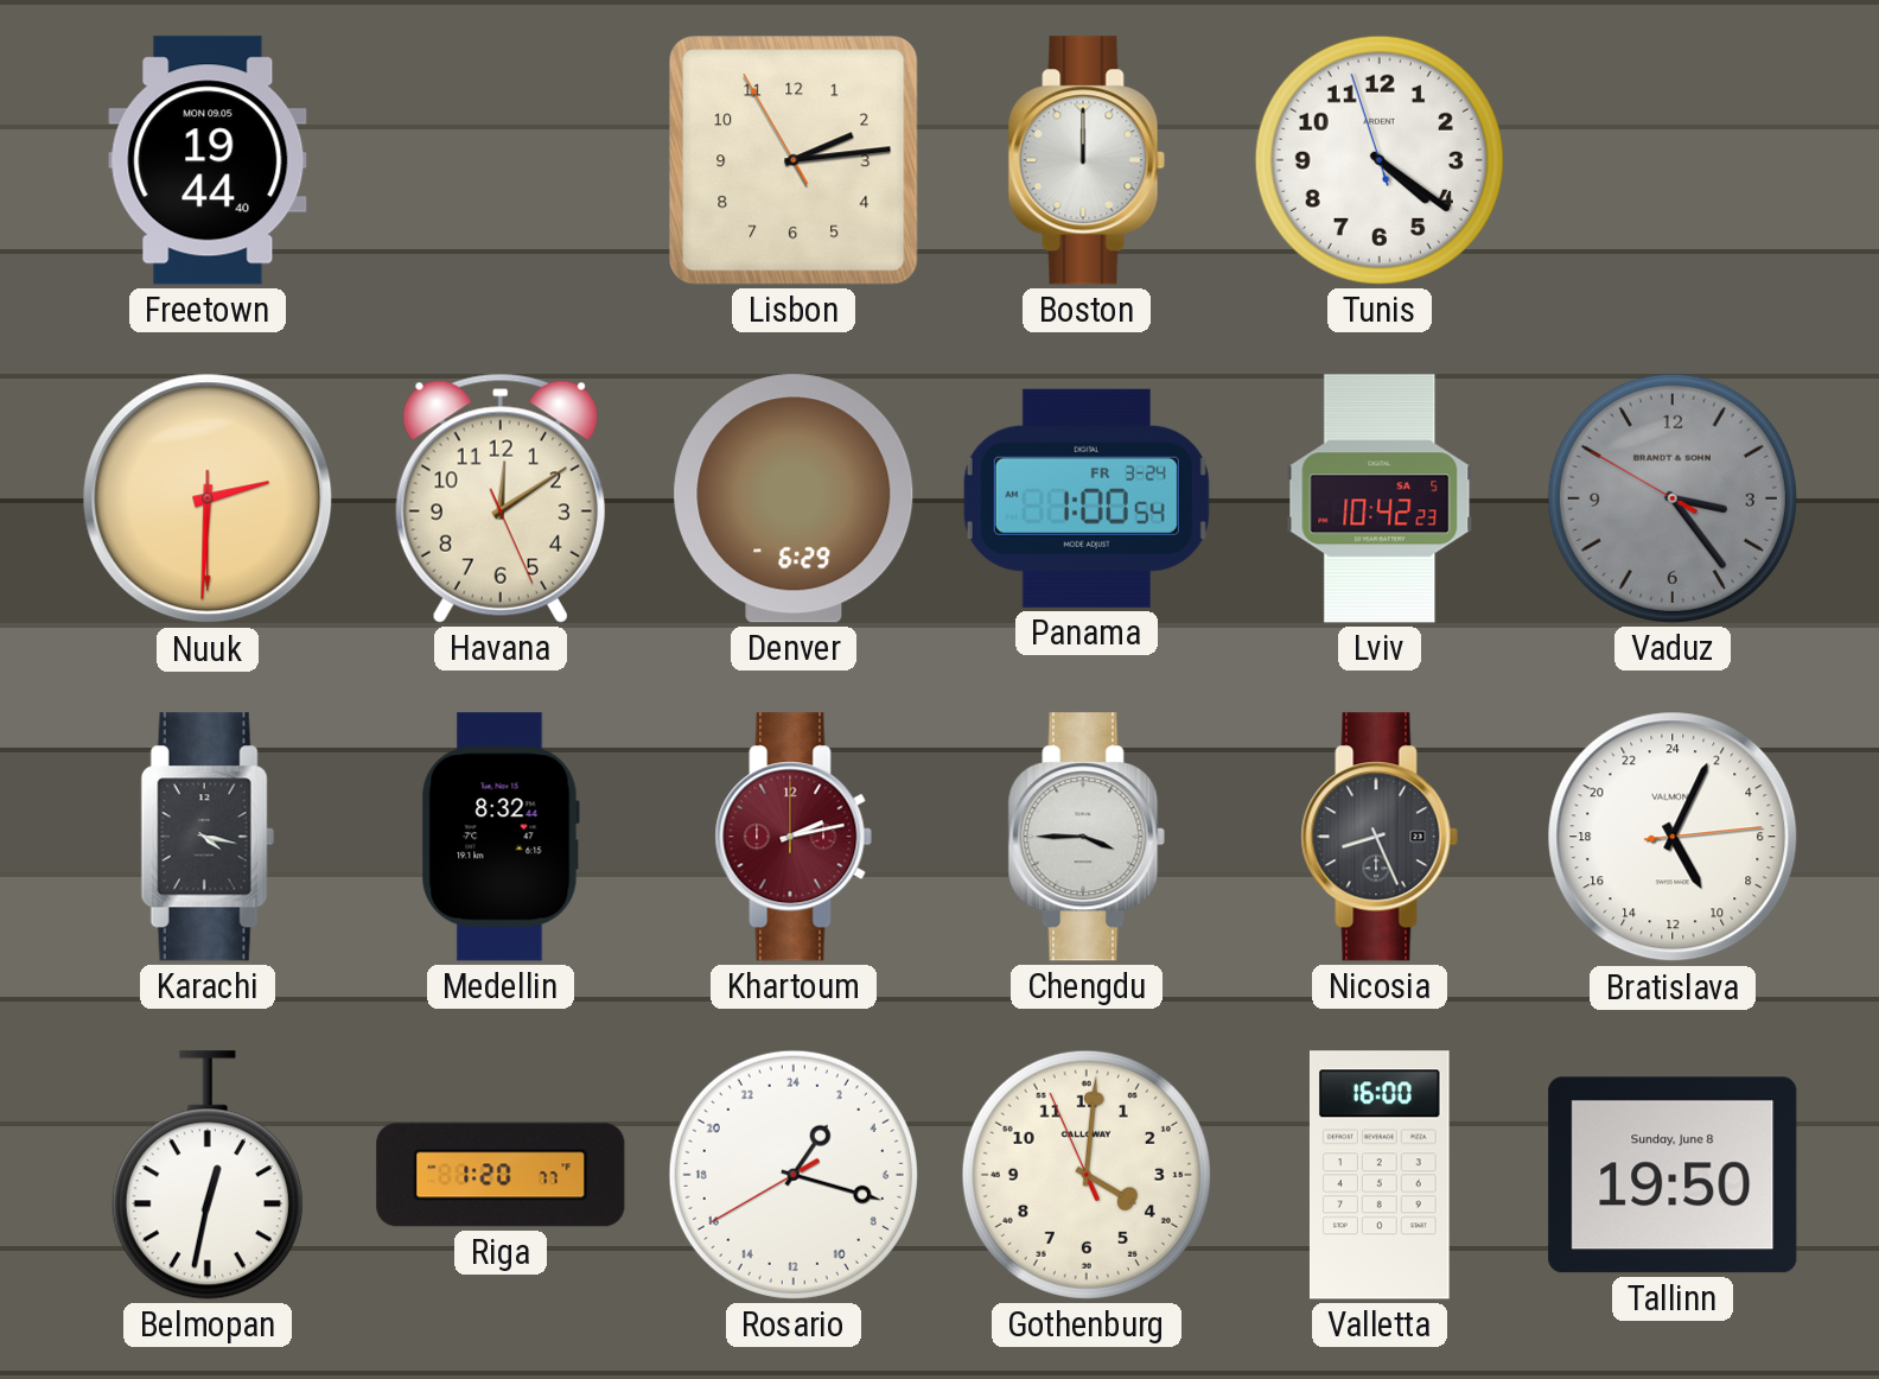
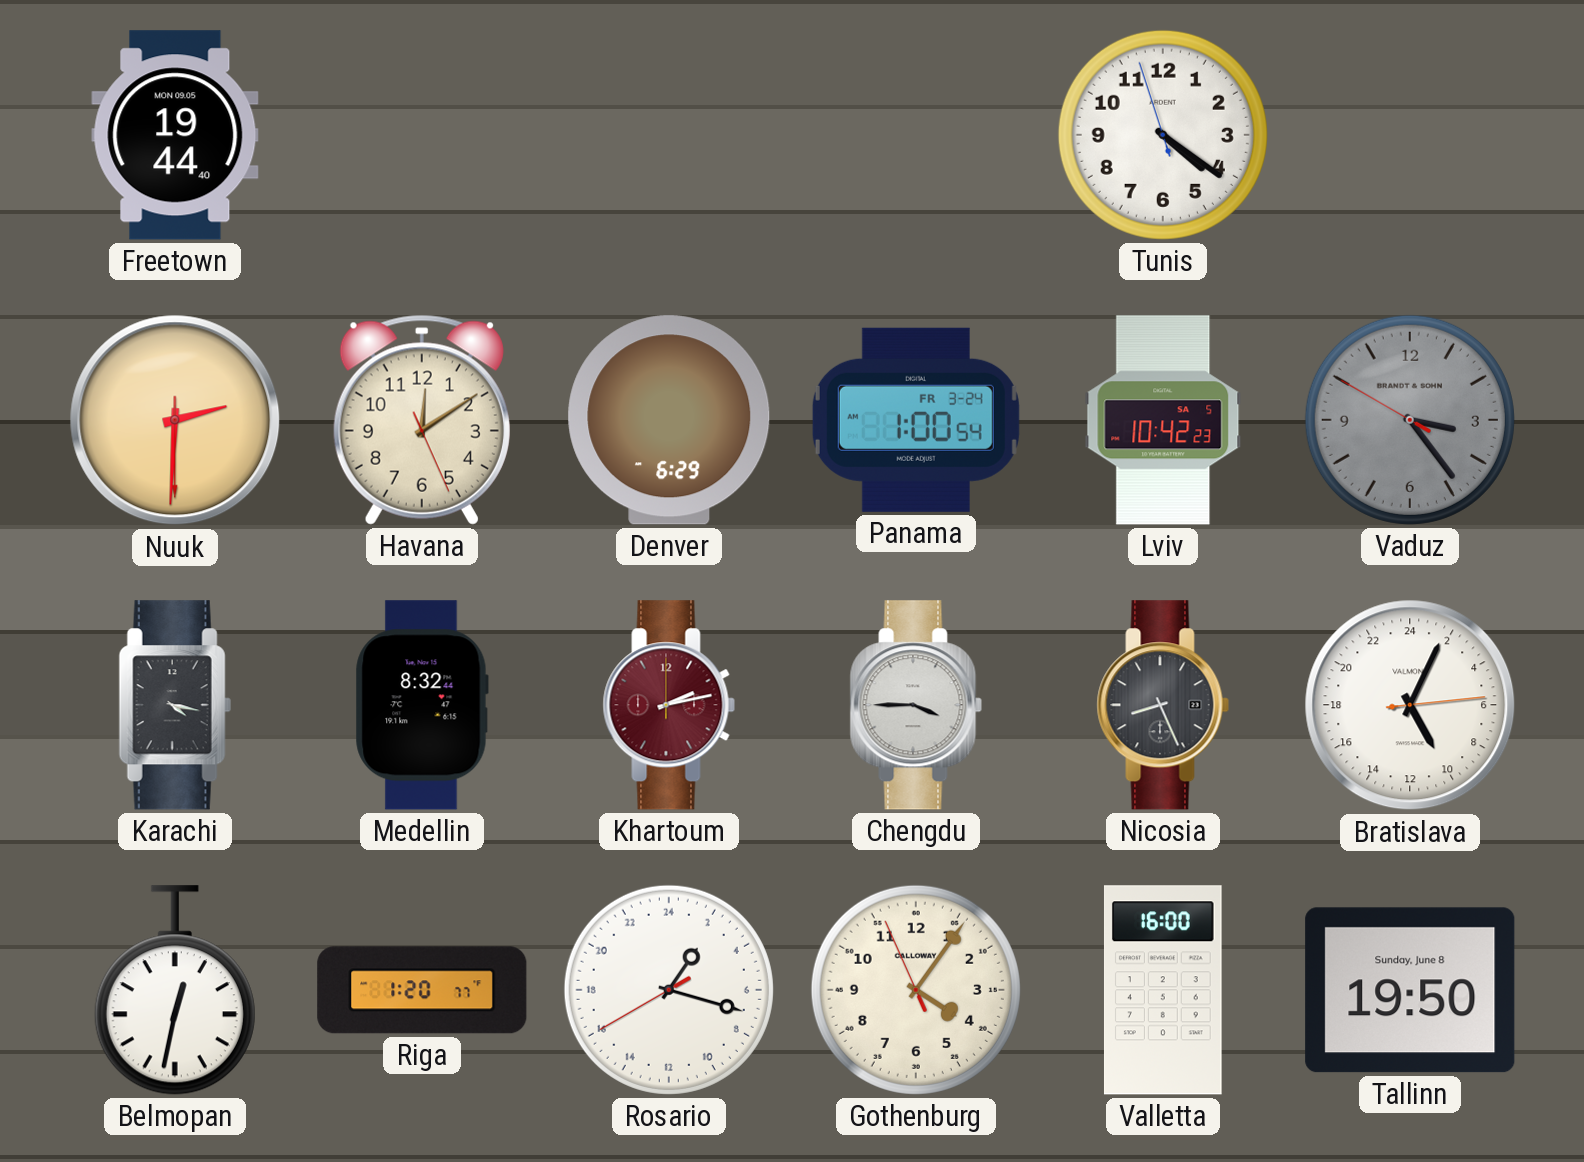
Lisbon: 2:13 -> none (794, 160)
Boston: 12:00 -> none (1087, 160)
Gothenburg: 4:00 -> 4:05 (916, 990)
